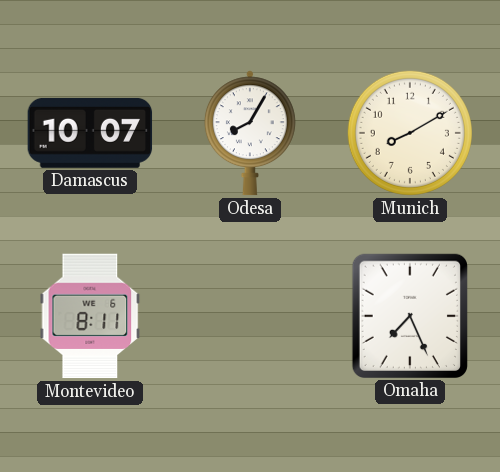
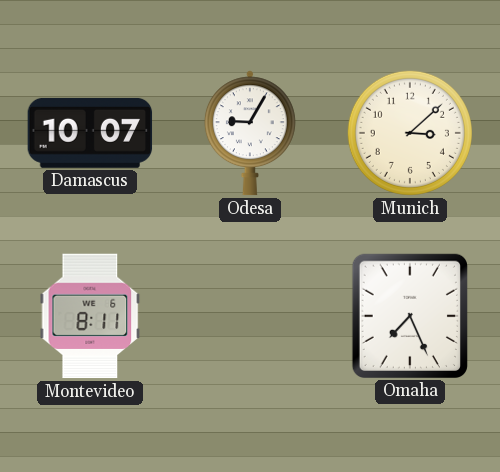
Odesa: 8:05 -> 9:05 (250, 133)
Munich: 8:10 -> 3:08 (410, 133)
